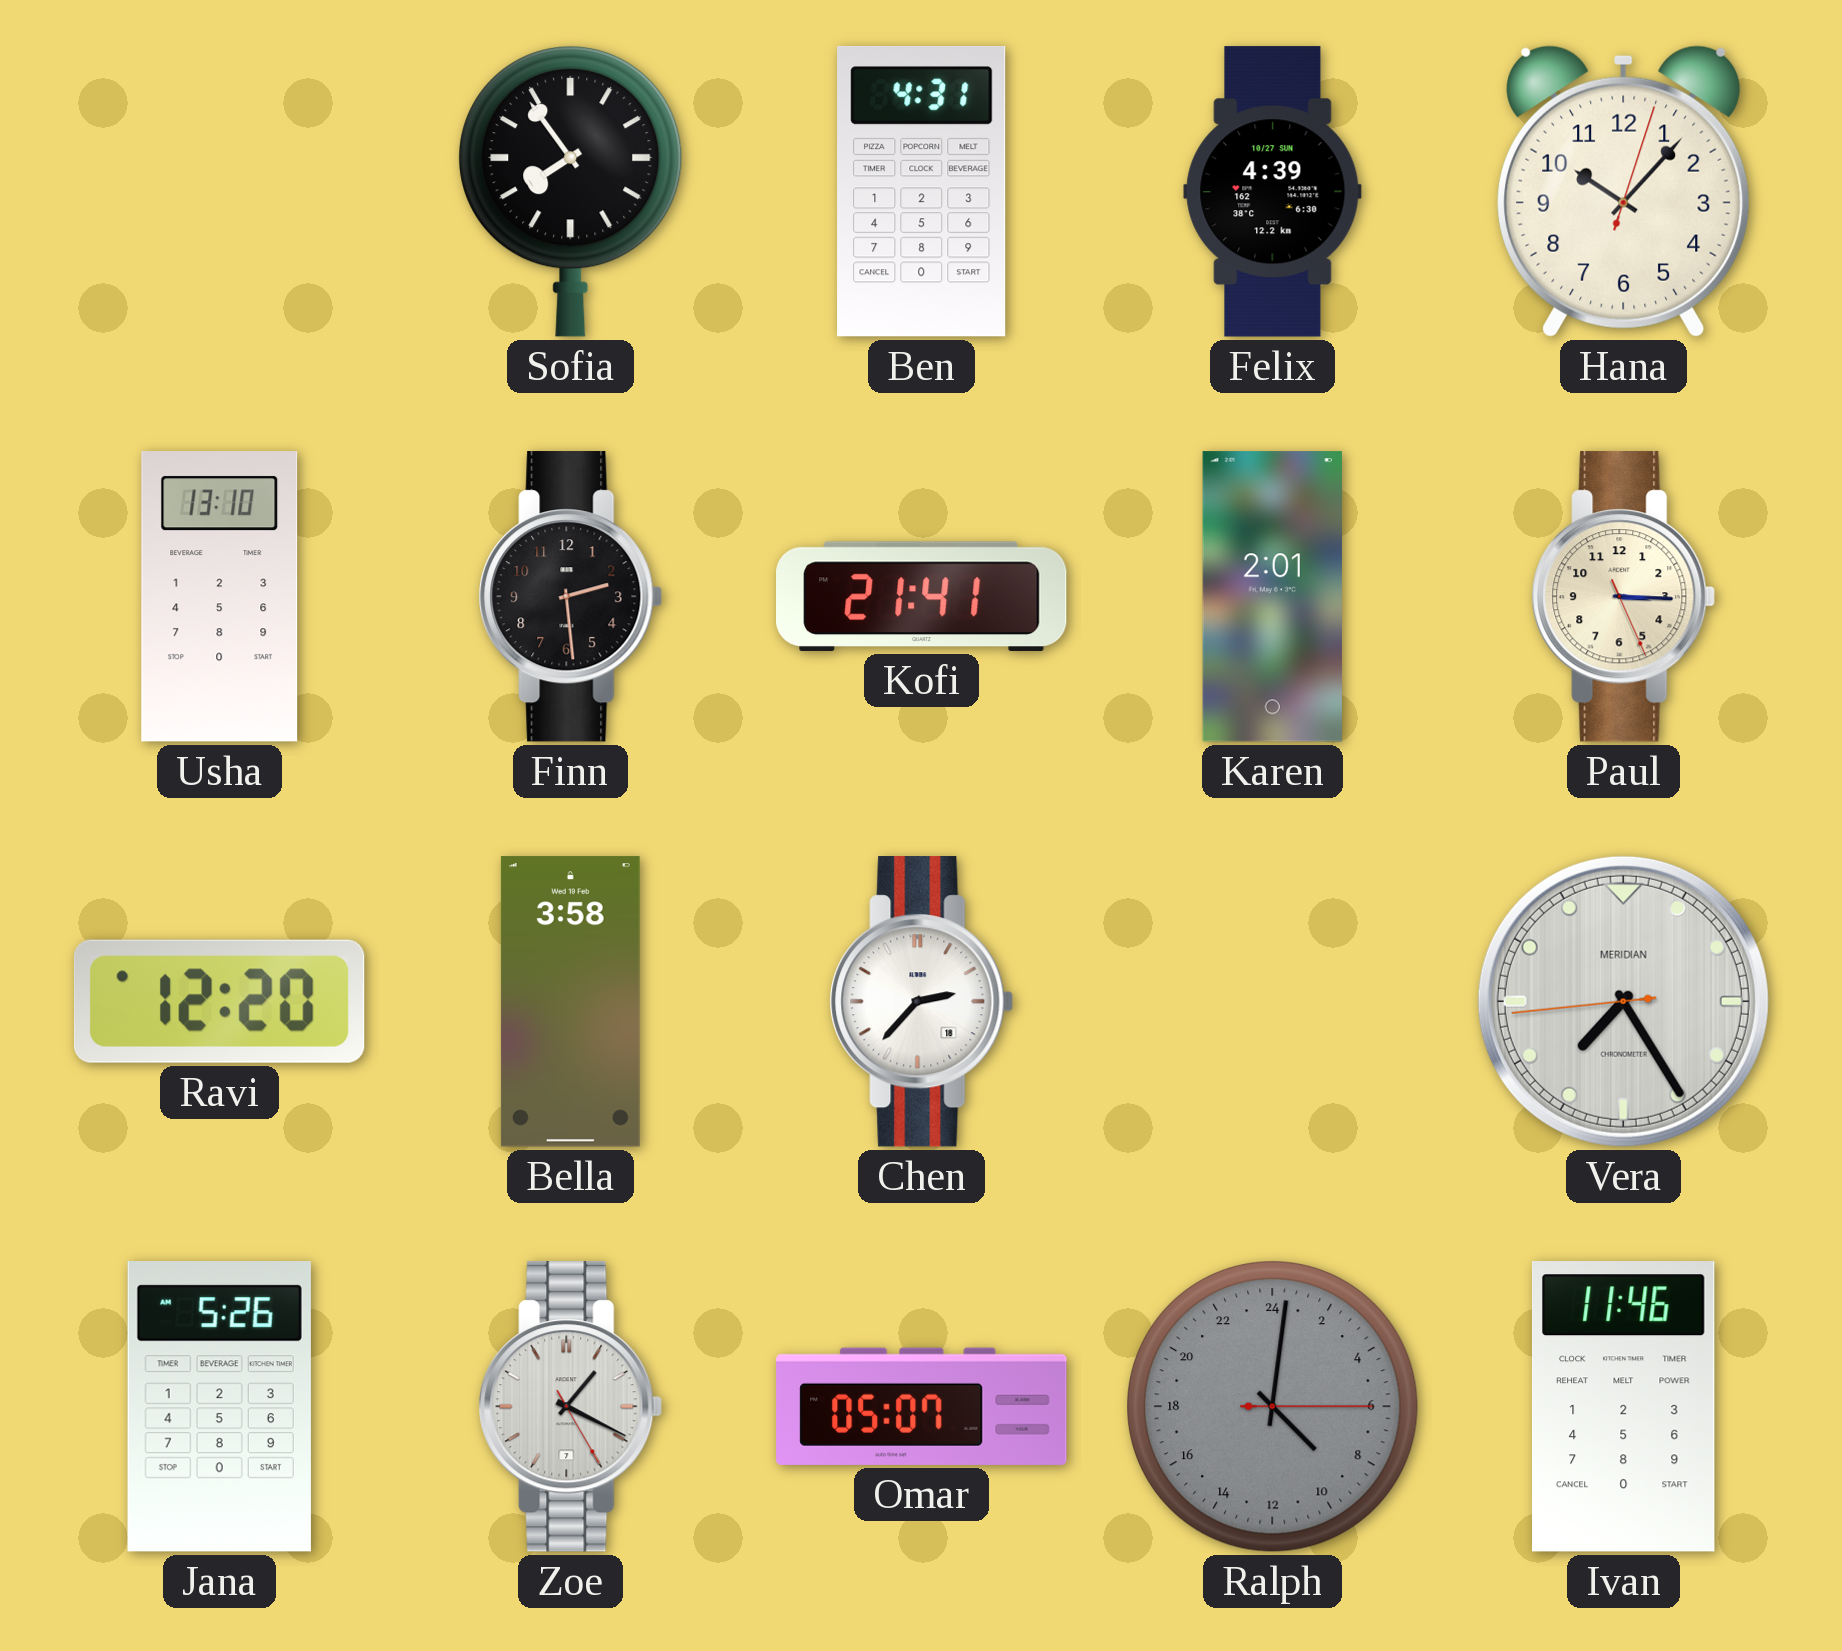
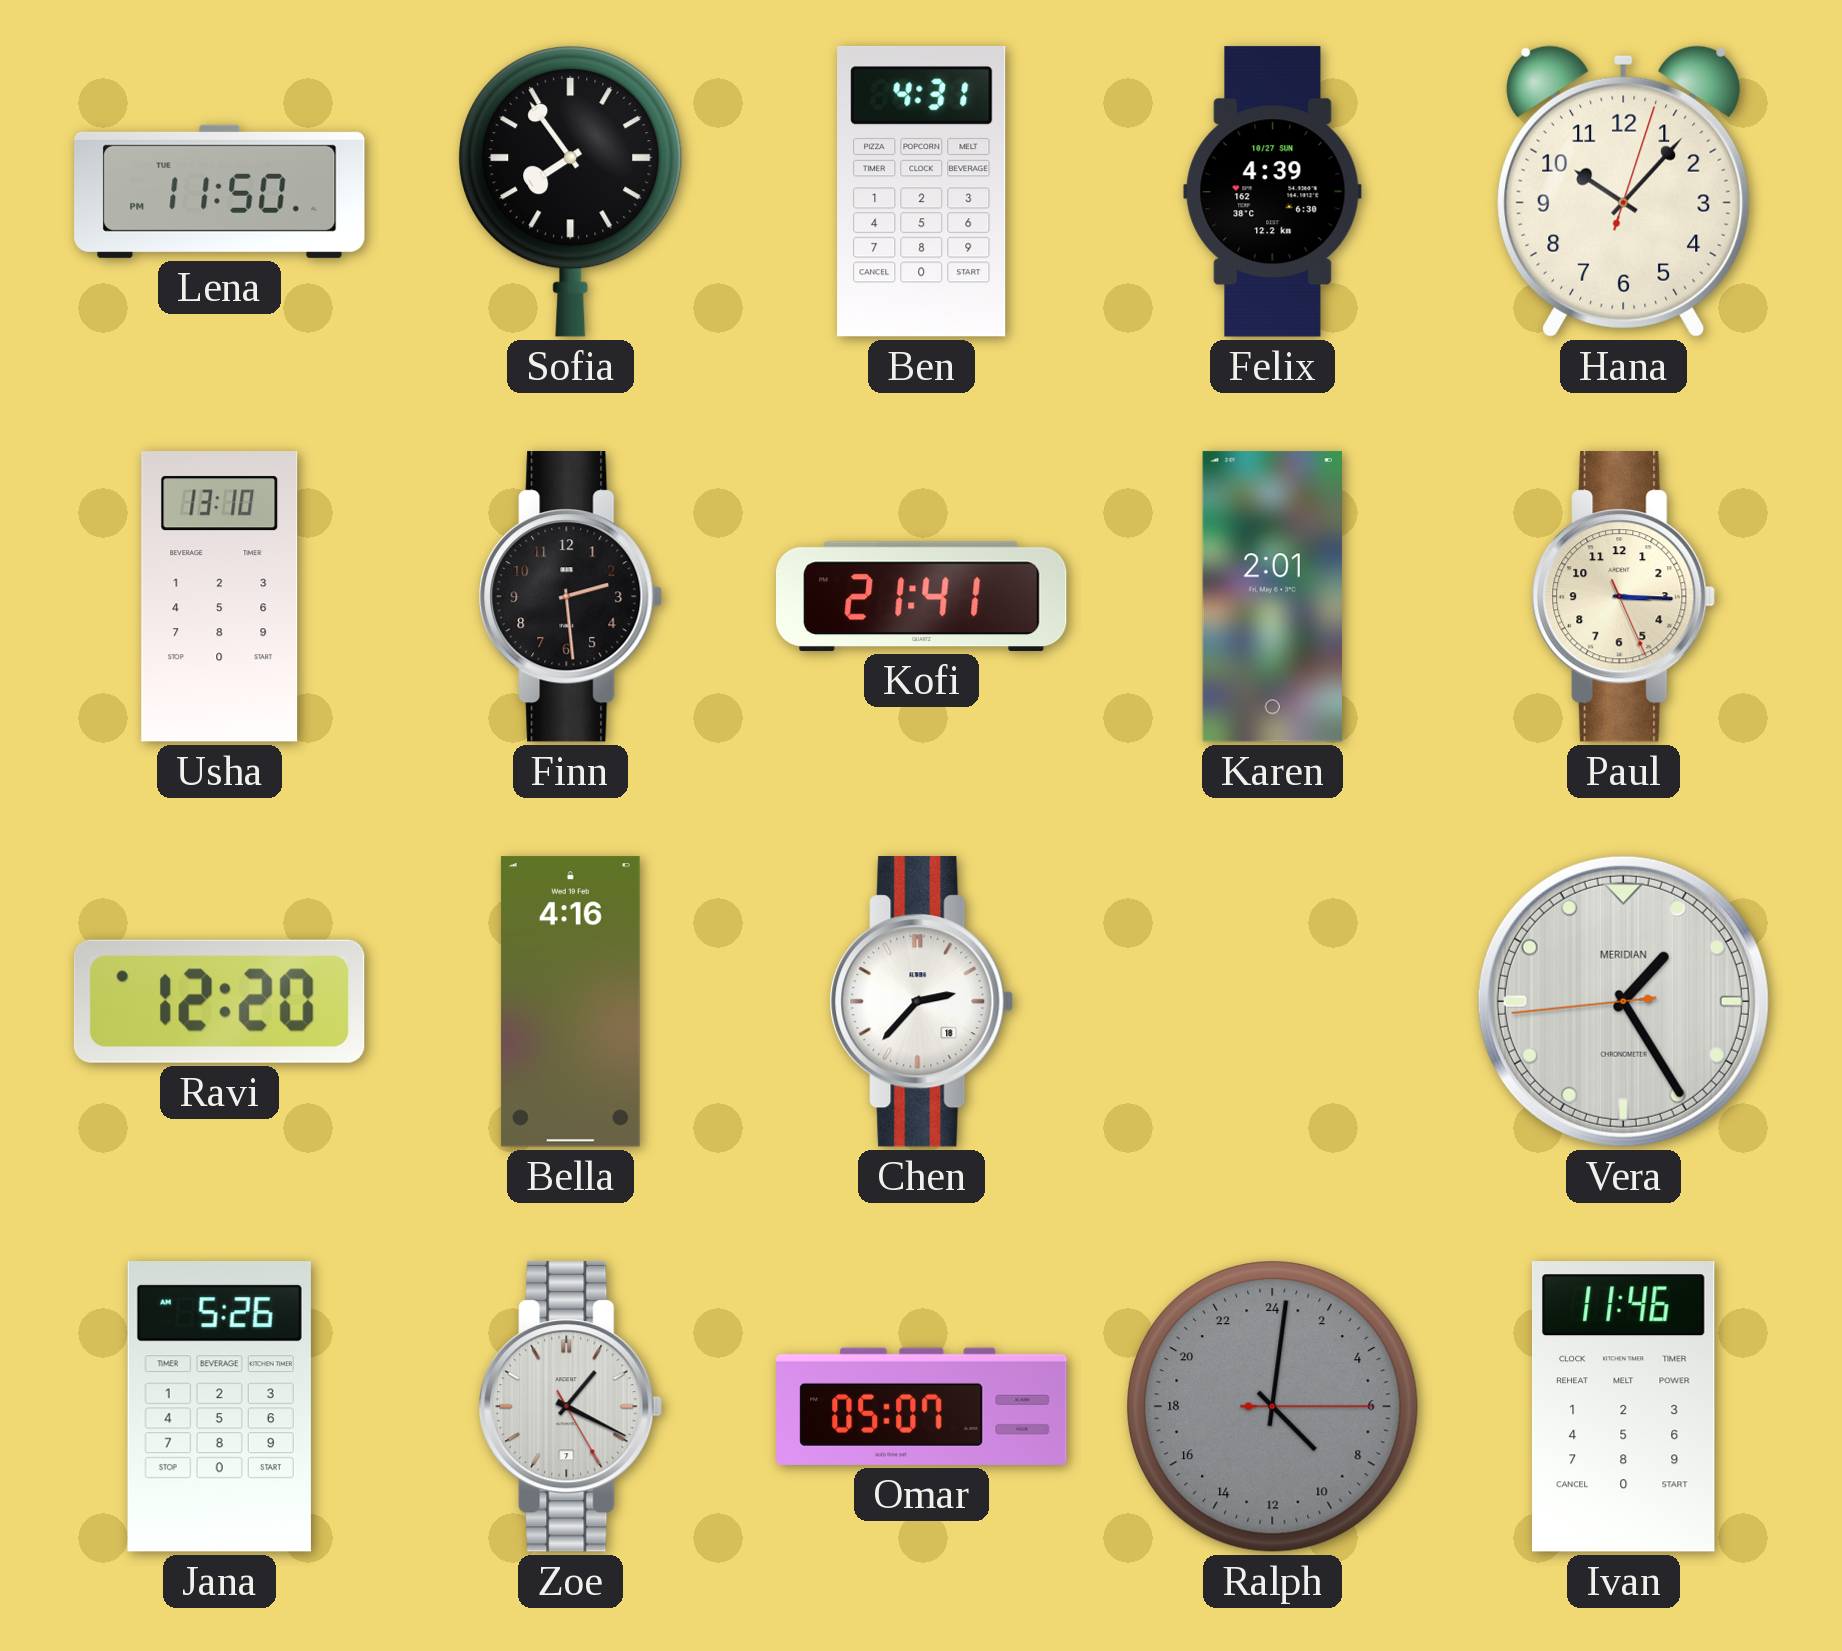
Lena: none -> 11:50 (220, 191)
Bella: 3:58 -> 4:16 (570, 1002)
Vera: 7:24 -> 1:24 (1623, 1001)
